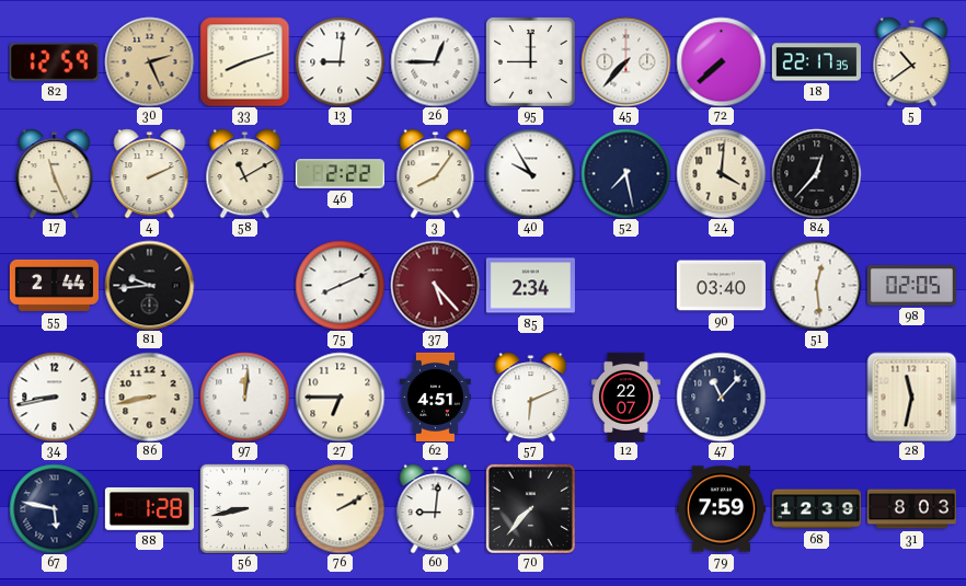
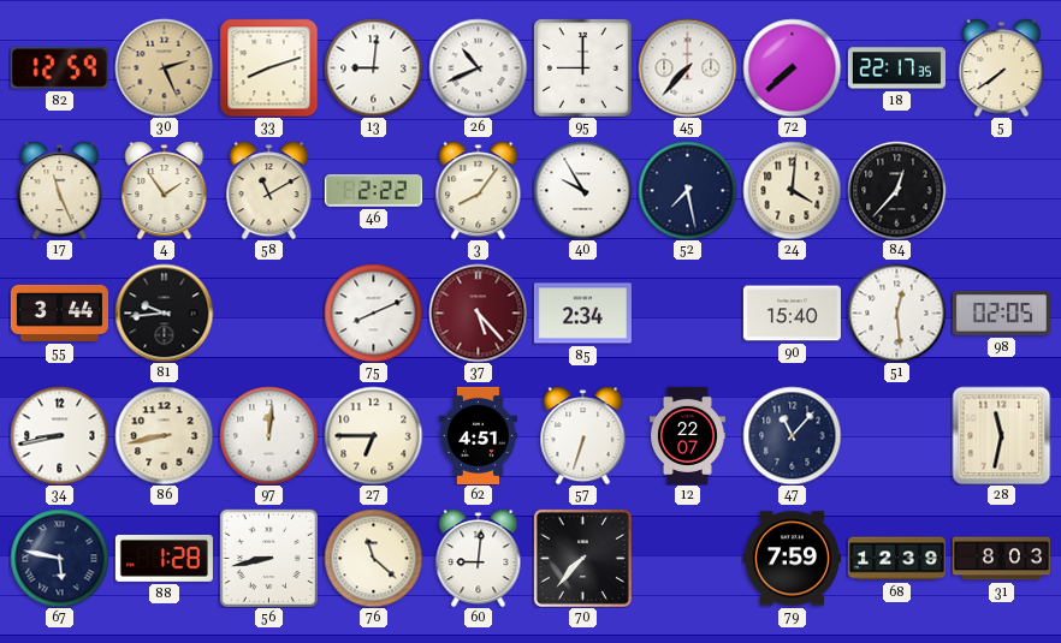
26: 12:45 -> 10:41 (478, 67)
5: 10:39 -> 7:39 (1002, 67)
4: 2:11 -> 1:54 (165, 190)
55: 2:44 -> 3:44 (59, 312)
90: 03:40 -> 15:40 (792, 314)
57: 6:11 -> 6:33 (583, 435)
76: 2:10 -> 11:22 (373, 558)
